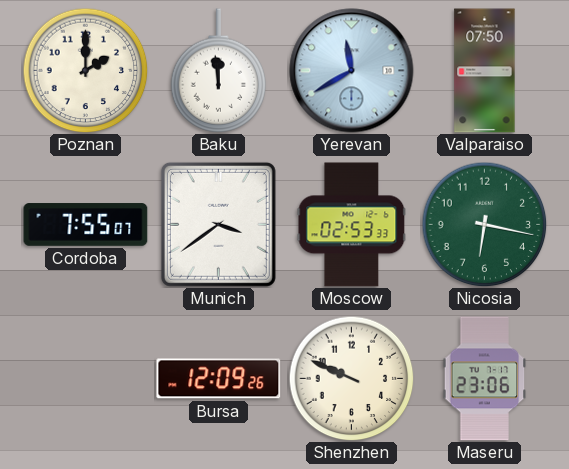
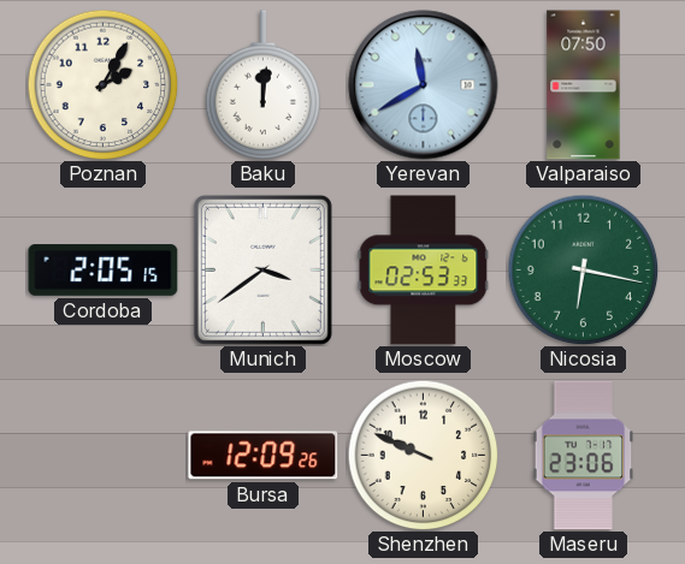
Poznan: 2:00 -> 2:05 (102, 84)
Baku: 11:59 -> 12:01 (264, 85)
Cordoba: 7:55 -> 2:05 (104, 271)
